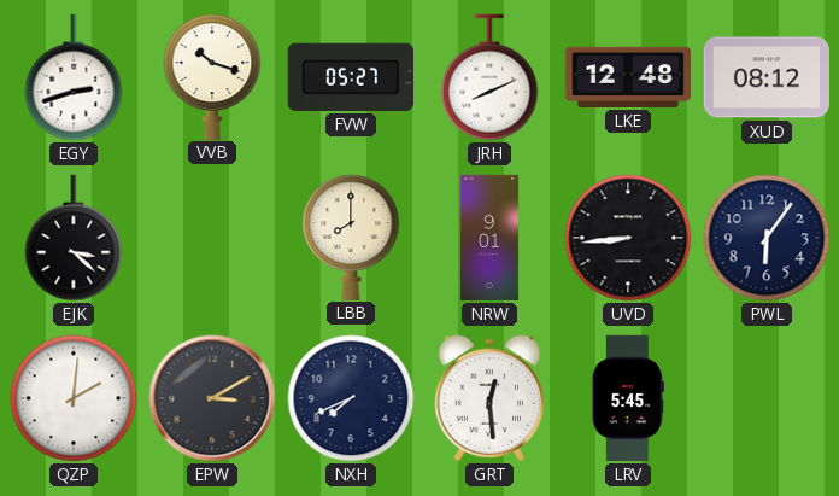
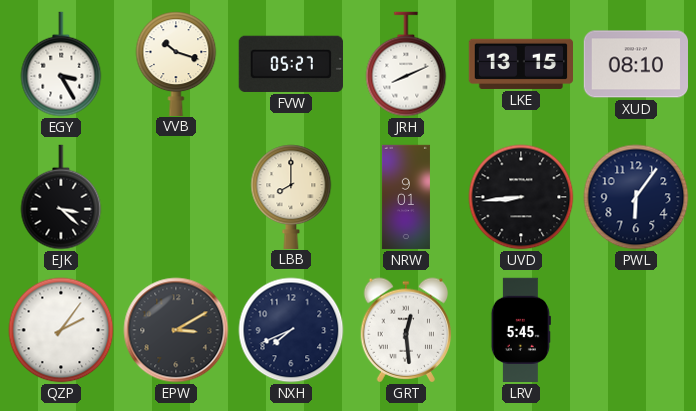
EGY: 2:42 -> 3:25 (61, 64)
LKE: 12:48 -> 13:15 (521, 64)
XUD: 08:12 -> 08:10 (635, 64)
QZP: 2:01 -> 2:06 (61, 330)
